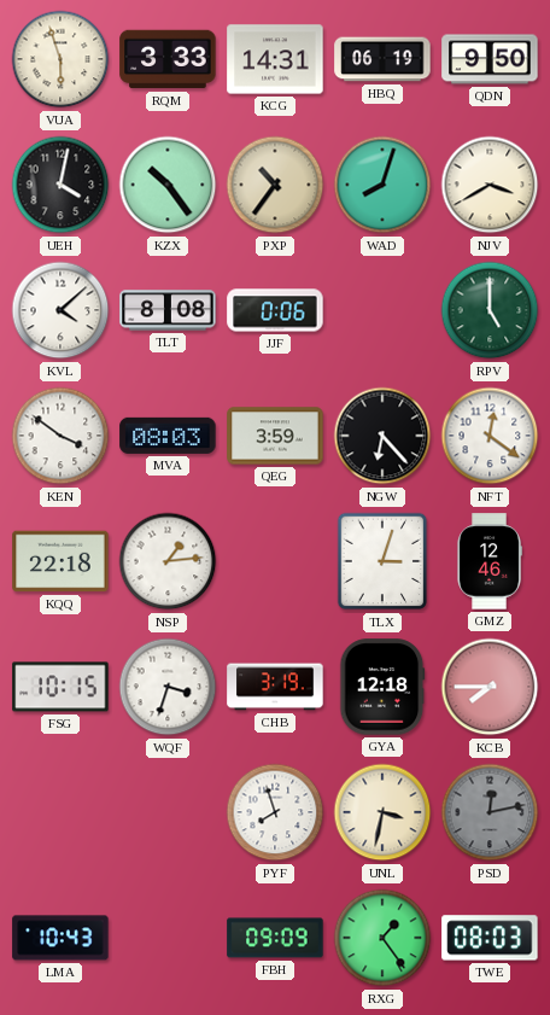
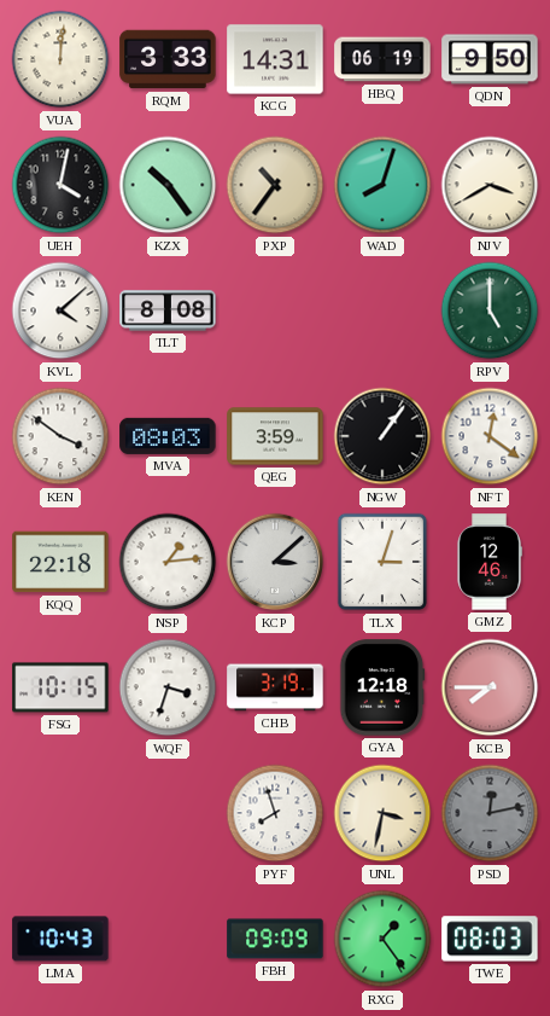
VUA: 5:57 -> 12:01 (60, 59)
JJF: 0:06 -> none (275, 310)
NGW: 6:23 -> 1:06 (382, 436)
KCP: none -> 3:08 (275, 562)
